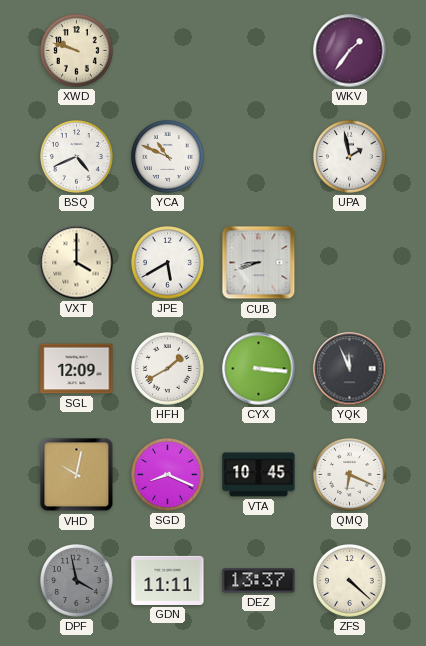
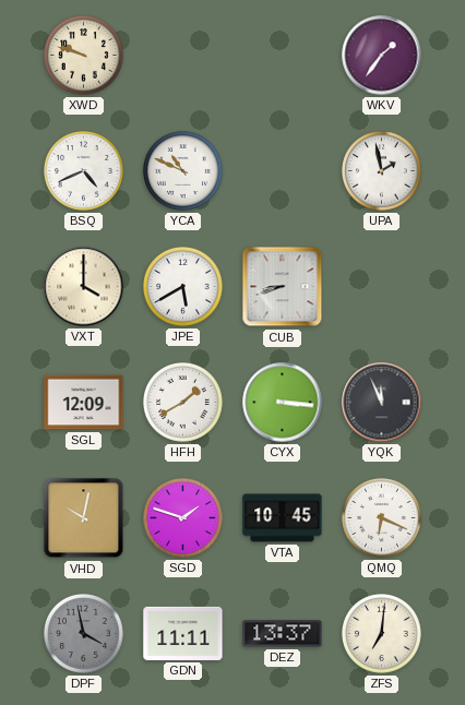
SGD: 8:19 -> 1:48 (183, 518)
ZFS: 4:22 -> 7:01 (382, 634)
